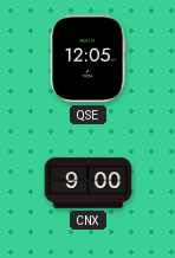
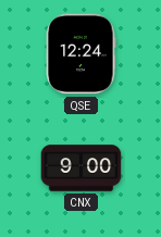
QSE: 12:05 -> 12:24 (81, 54)
